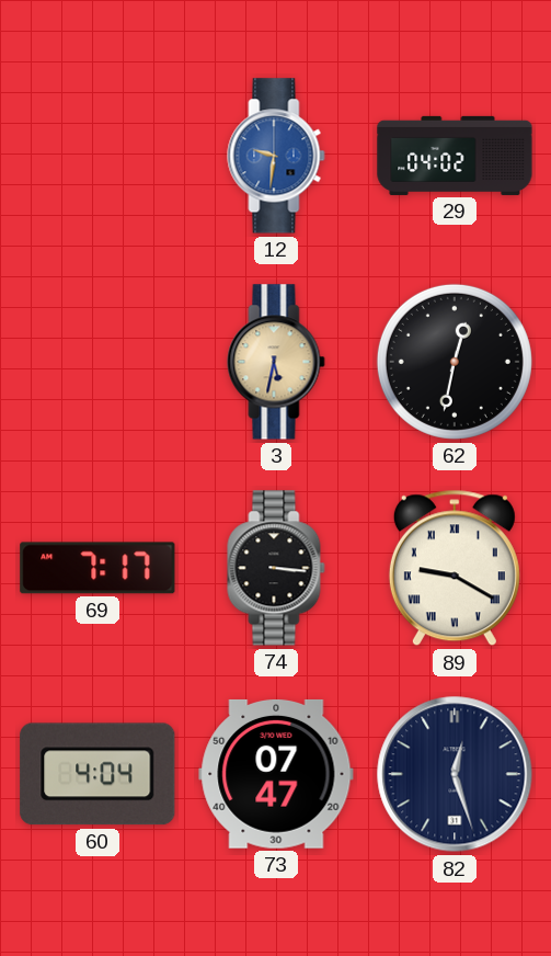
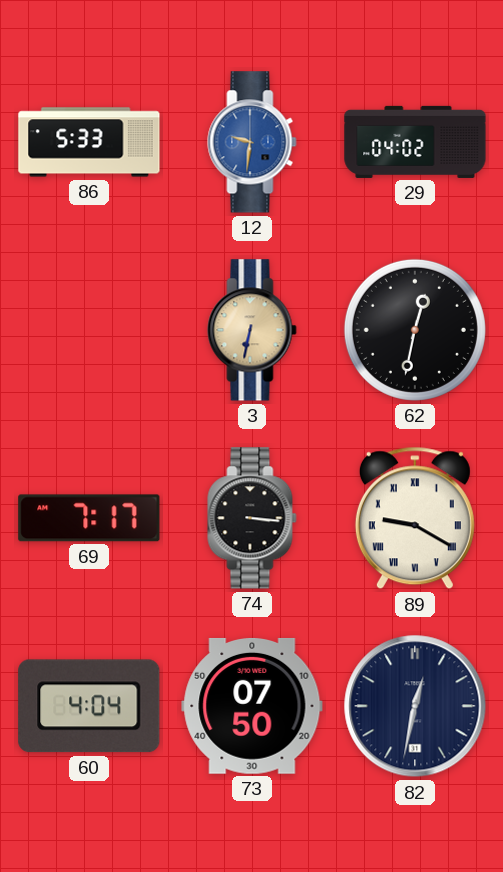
86: none -> 5:33 (89, 142)
3: 5:32 -> 6:32 (252, 330)
73: 07:47 -> 07:50 (252, 706)
82: 12:27 -> 12:32 (415, 706)
